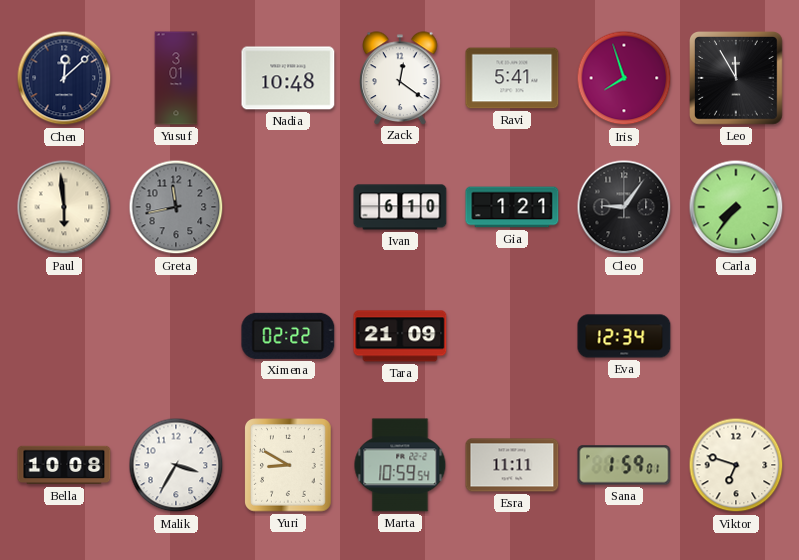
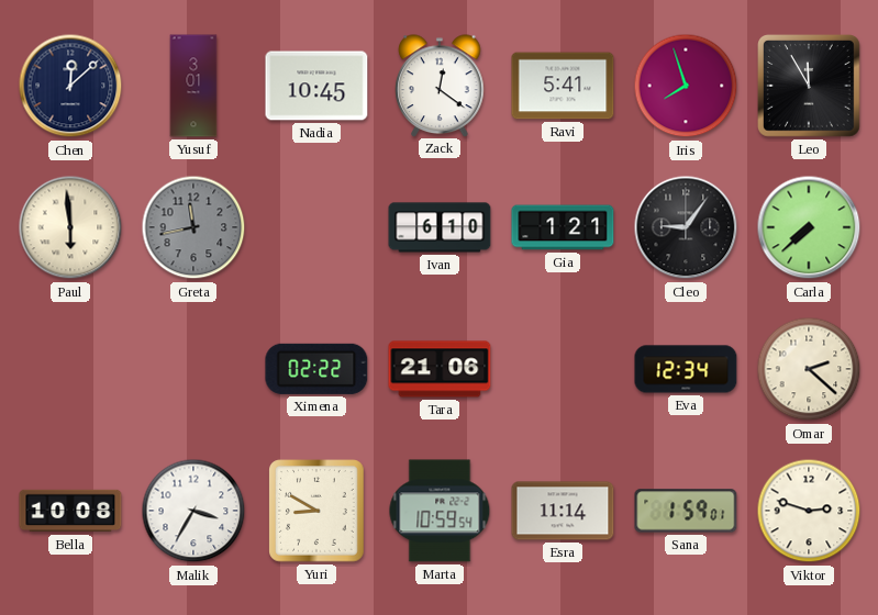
Nadia: 10:48 -> 10:45 (316, 86)
Carla: 7:36 -> 7:38 (809, 227)
Tara: 21:09 -> 21:06 (440, 369)
Omar: none -> 2:22 (809, 369)
Esra: 11:11 -> 11:14 (563, 511)
Viktor: 6:48 -> 2:48 (809, 511)
